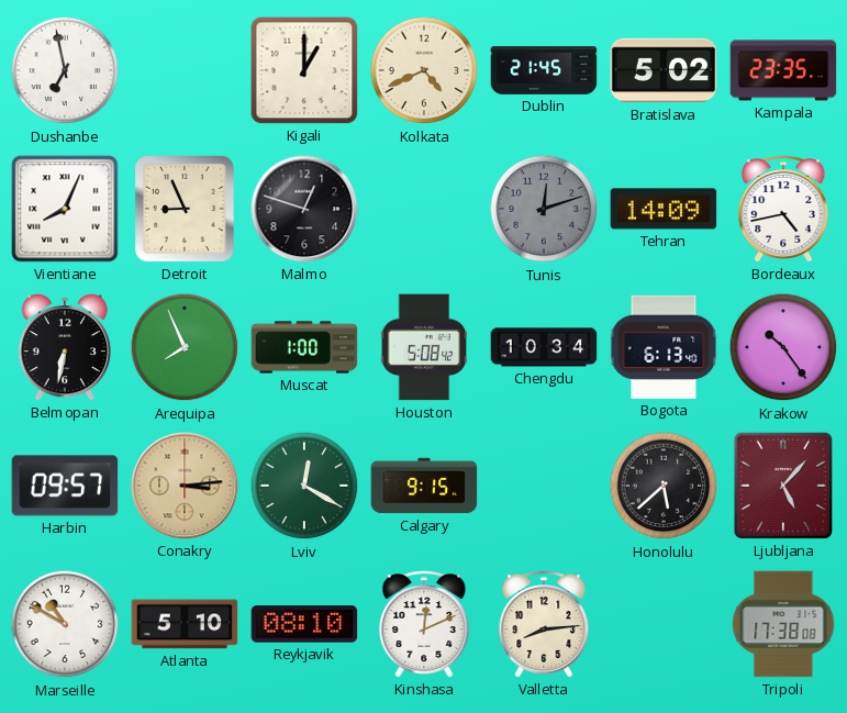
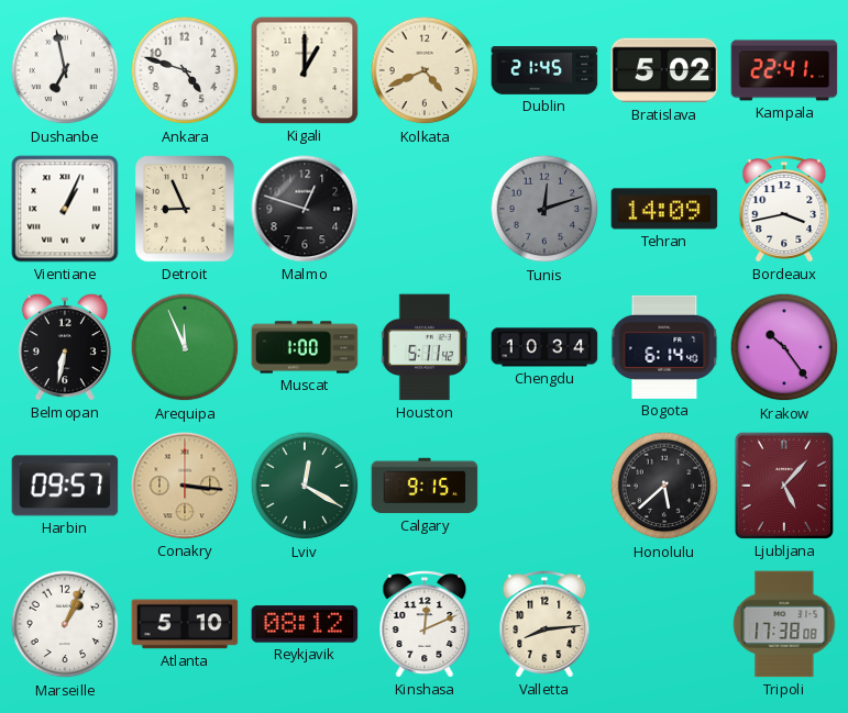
Ankara: none -> 4:48 (185, 70)
Kampala: 23:35 -> 22:41 (784, 70)
Vientiane: 8:04 -> 1:04 (65, 209)
Bordeaux: 4:43 -> 3:43 (784, 209)
Arequipa: 7:56 -> 11:56 (185, 347)
Houston: 5:08 -> 5:11 (423, 347)
Bogota: 6:13 -> 6:14 (664, 347)
Conakry: 3:14 -> 3:16 (185, 486)
Marseille: 10:50 -> 1:04 (65, 624)
Reykjavik: 08:10 -> 08:12 (305, 624)
